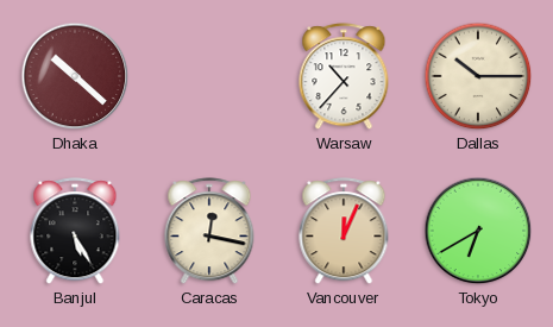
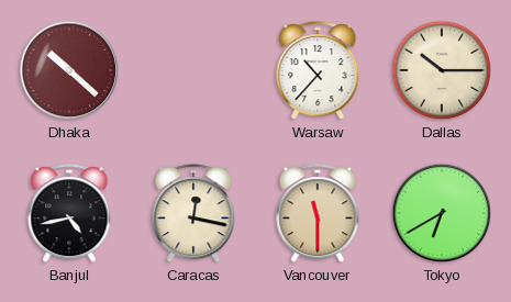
Banjul: 5:25 -> 4:43 (69, 214)
Vancouver: 12:04 -> 11:30 (318, 214)
